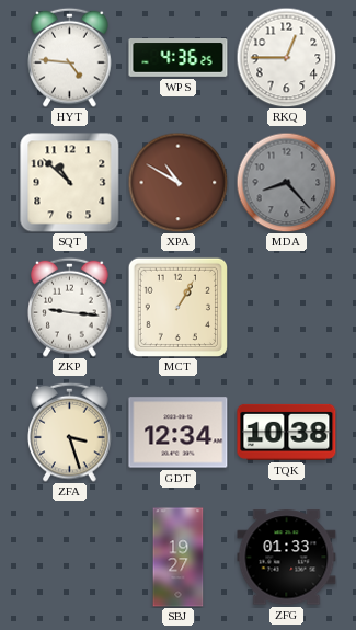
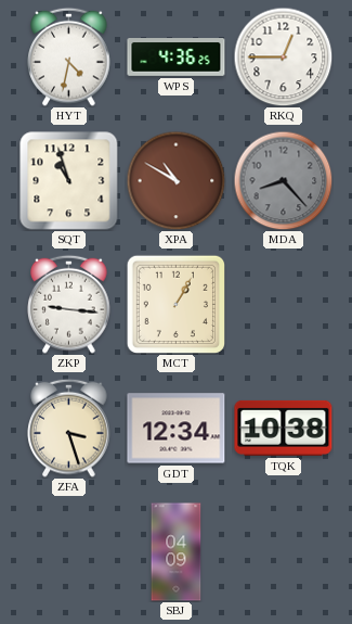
HYT: 4:46 -> 4:32 (69, 56)
SQT: 10:52 -> 10:57 (69, 181)
SBJ: 19:27 -> 04:09 (177, 552)
ZFG: 01:33 -> none (287, 558)
